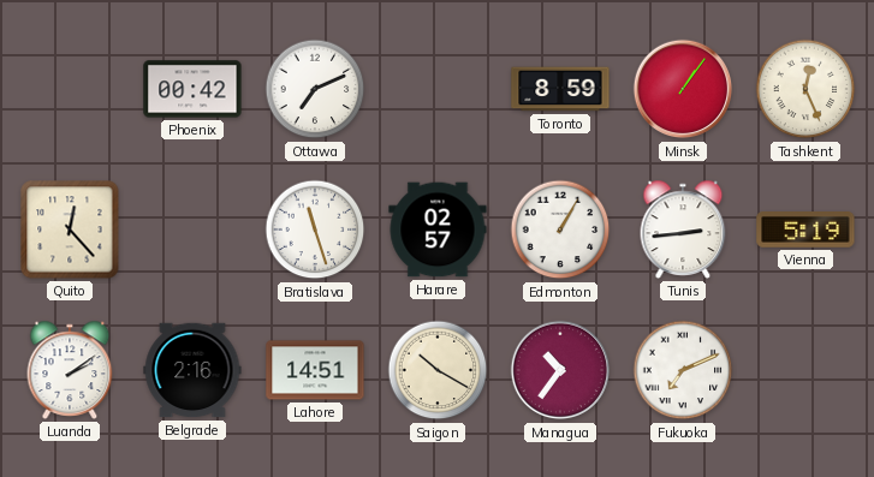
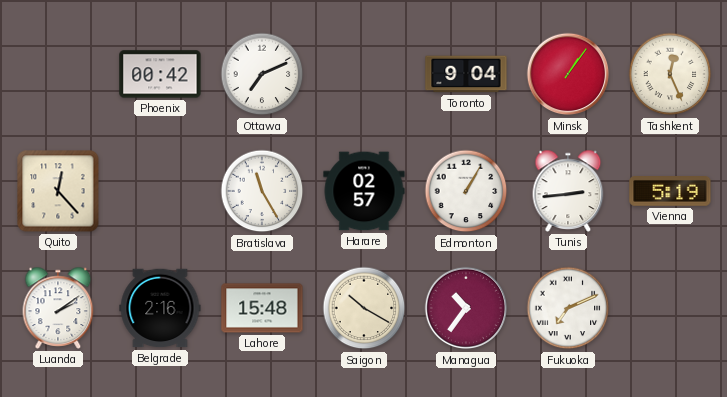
Toronto: 8:59 -> 9:04 (466, 74)
Bratislava: 11:27 -> 11:25 (262, 191)
Lahore: 14:51 -> 15:48 (262, 308)
